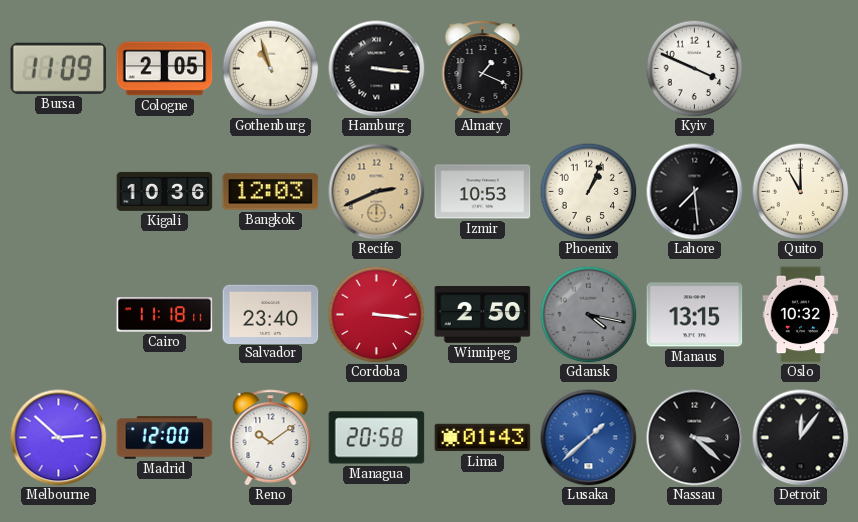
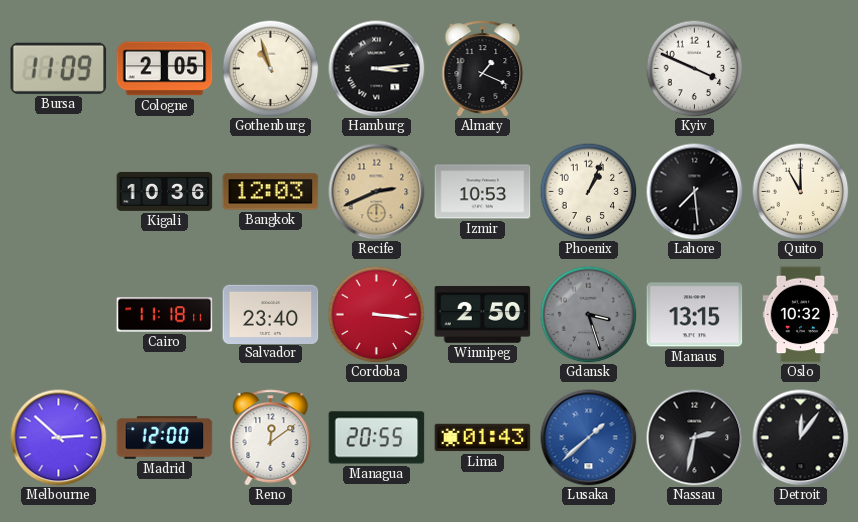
Hamburg: 3:16 -> 3:14 (377, 69)
Gdansk: 4:17 -> 3:27 (588, 314)
Reno: 10:09 -> 12:09 (271, 438)
Managua: 20:58 -> 20:55 (377, 438)
Nassau: 3:22 -> 2:32 (695, 438)
